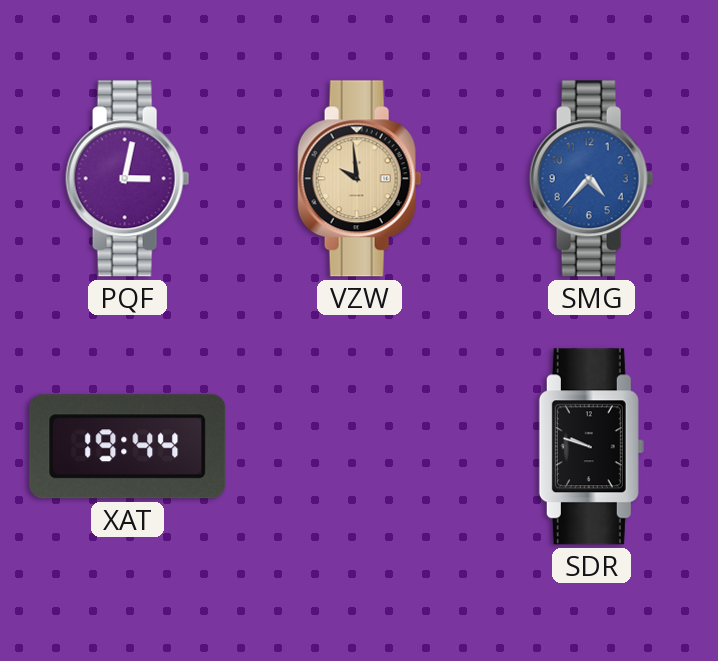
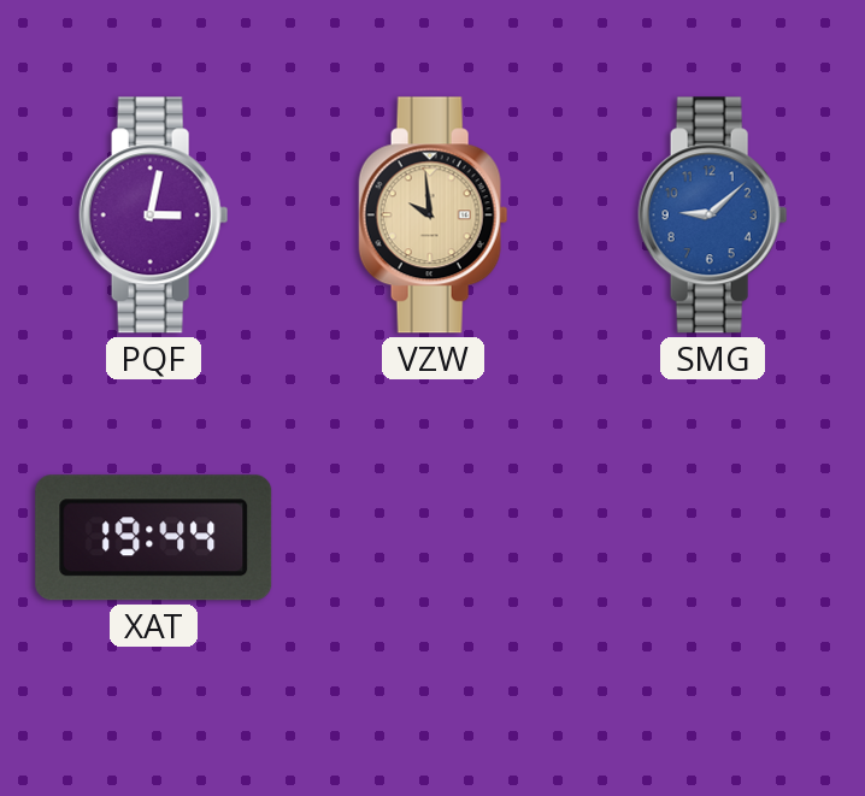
SMG: 4:37 -> 9:08 (713, 216)
SDR: 9:48 -> none (591, 447)
